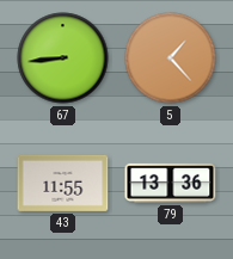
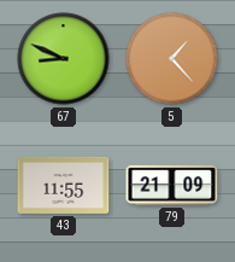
67: 8:44 -> 8:49 (64, 59)
79: 13:36 -> 21:09 (172, 185)
